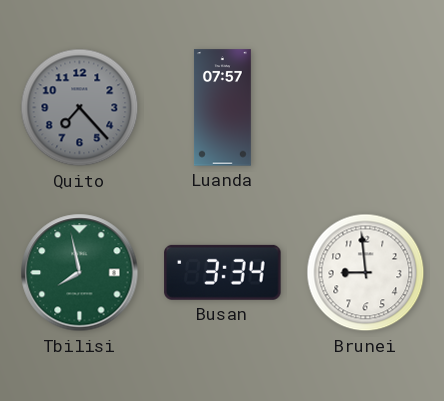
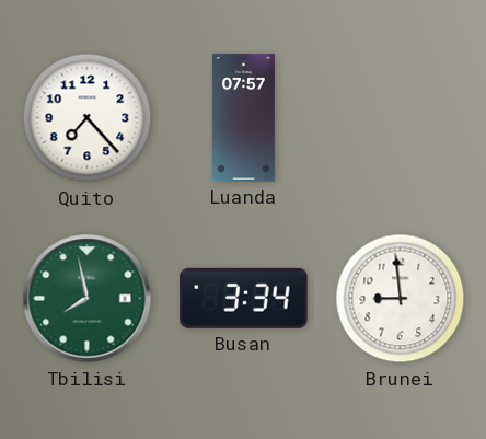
Quito dial: grey -> white (88, 118)
